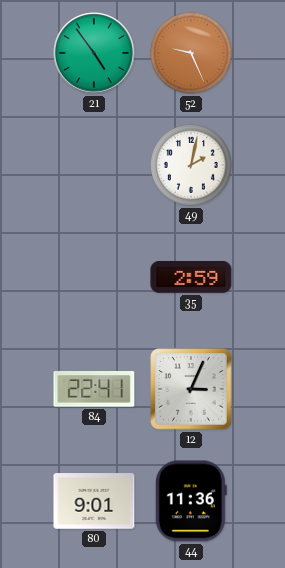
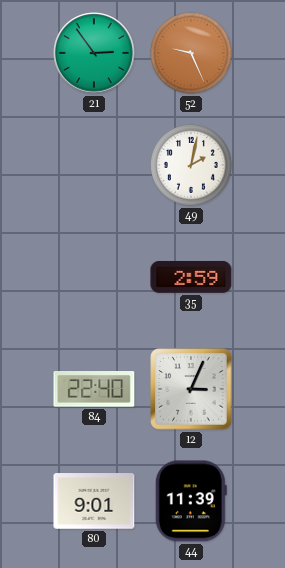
21: 4:54 -> 2:54 (94, 53)
84: 22:41 -> 22:40 (94, 390)
44: 11:36 -> 11:39 (191, 501)
